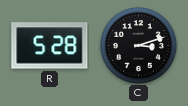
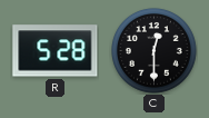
C: 3:12 -> 12:30 (155, 51)
